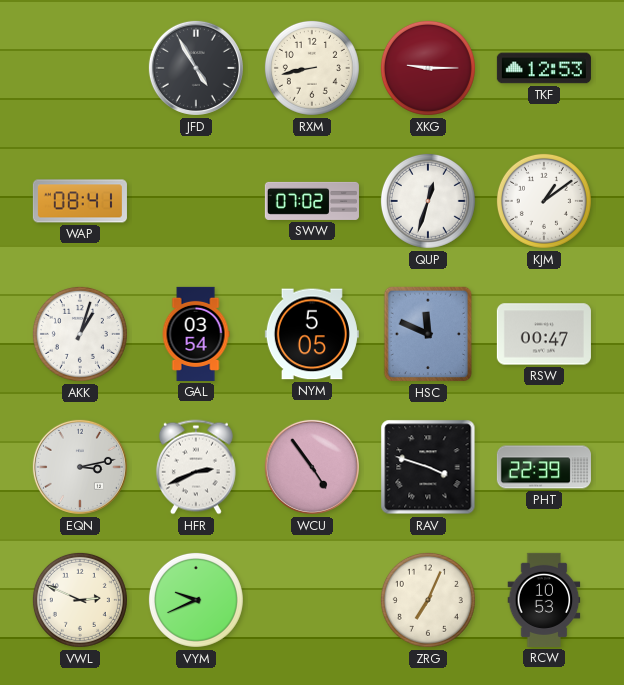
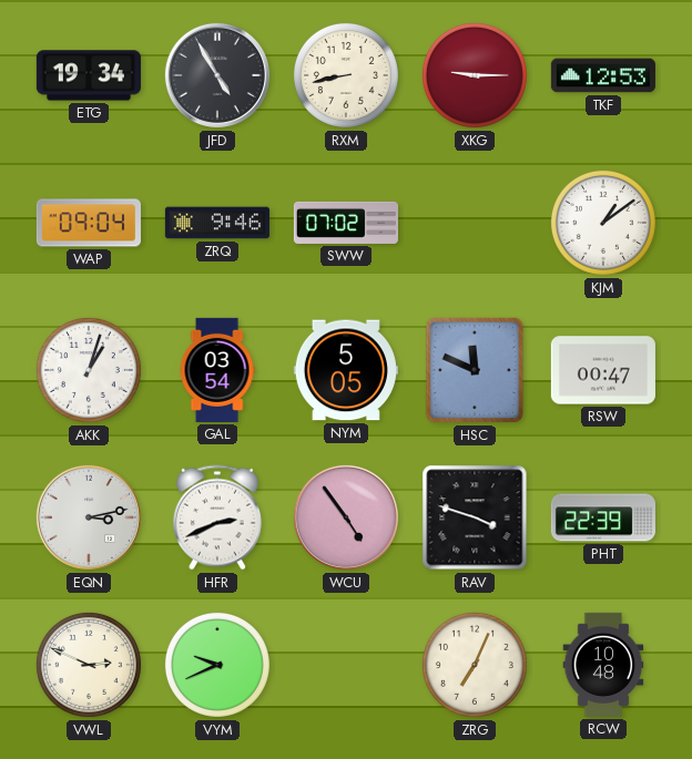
ETG: none -> 19:34 (89, 75)
WAP: 08:41 -> 09:04 (89, 223)
ZRQ: none -> 9:46 (217, 223)
QUP: 12:33 -> none (428, 201)
RCW: 10:53 -> 10:48 (603, 665)
